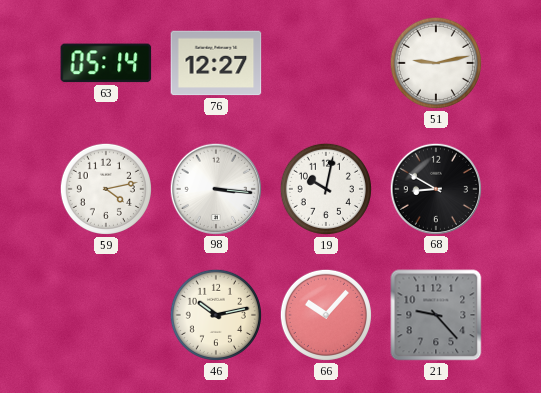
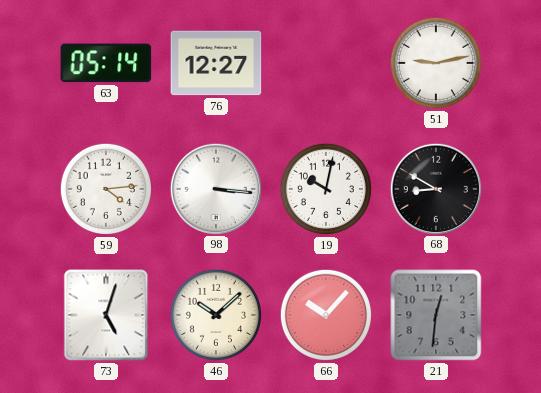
59: 4:13 -> 4:14 (106, 189)
73: none -> 5:03 (106, 315)
46: 10:13 -> 10:08 (216, 315)
21: 9:23 -> 12:31 (436, 315)
